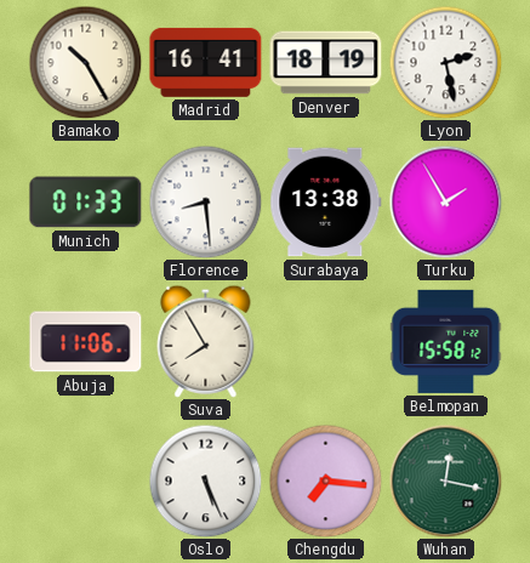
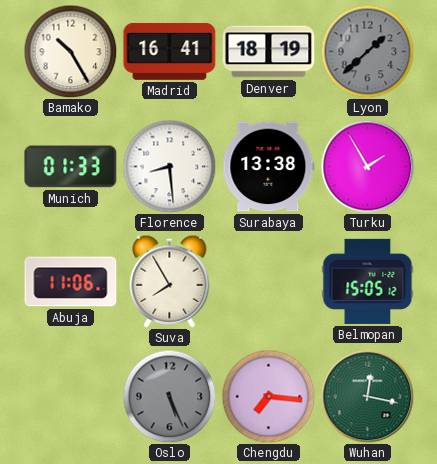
Lyon: 2:28 -> 1:38 (367, 51)
Lyon dial: white -> grey (367, 51)
Belmopan: 15:58 -> 15:05 (368, 281)
Oslo dial: white -> grey (169, 396)
